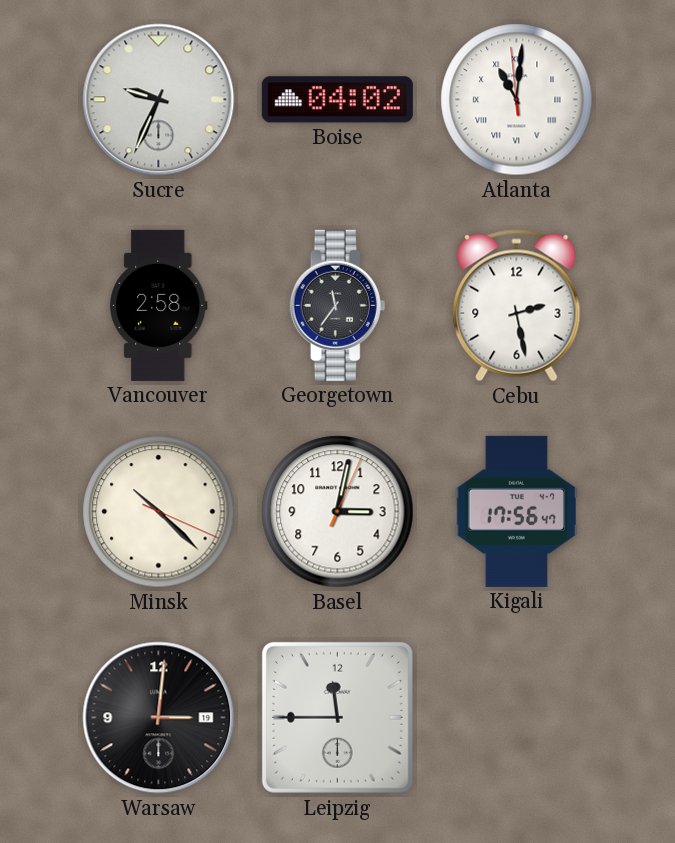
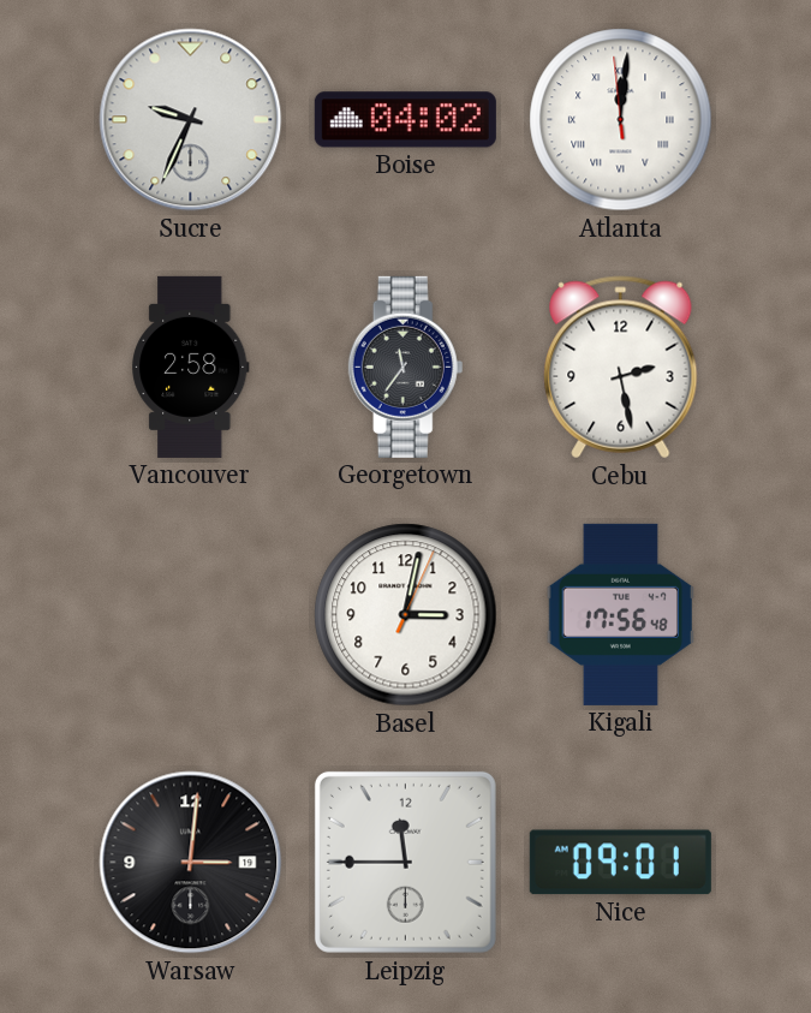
Atlanta: 11:00 -> 12:00 (621, 120)
Minsk: 10:22 -> none (159, 512)
Kigali: 17:56:47 -> 17:56:48 (620, 614)
Nice: none -> 09:01 (620, 863)
